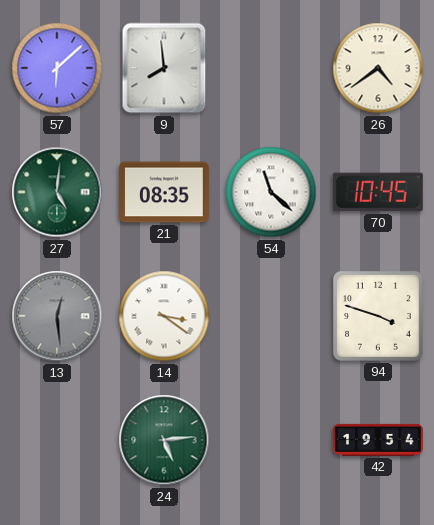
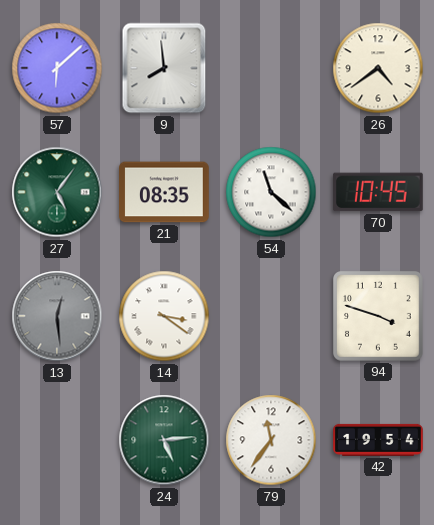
27: 5:01 -> 5:06 (57, 192)
79: none -> 11:36 (271, 440)
